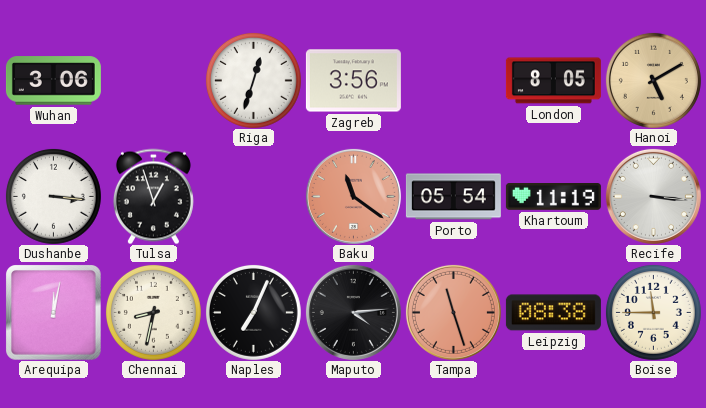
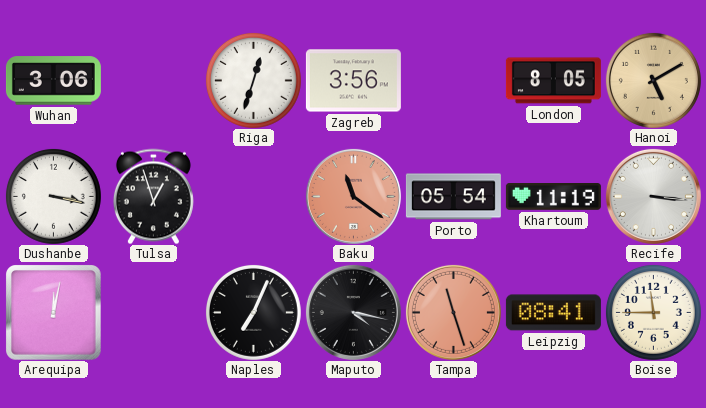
Dushanbe: 3:16 -> 3:17 (53, 196)
Chennai: 8:32 -> none (153, 312)
Maputo: 4:14 -> 4:17 (353, 312)
Leipzig: 08:38 -> 08:41 (553, 313)
